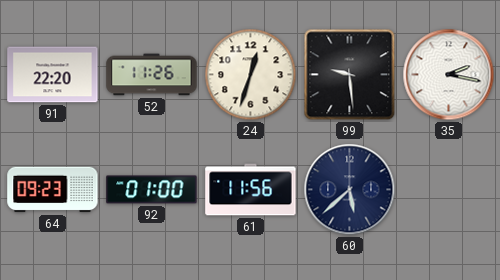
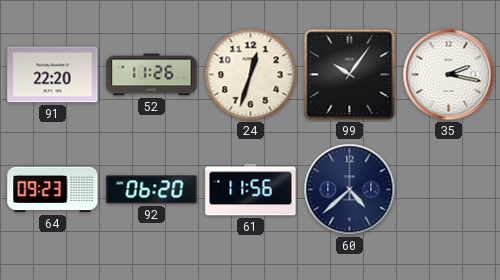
99: 9:29 -> 10:06 (350, 75)
92: 01:00 -> 06:20 (152, 190)
60: 5:38 -> 4:38 (350, 190)
